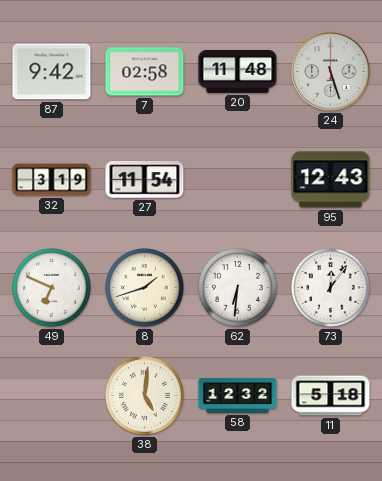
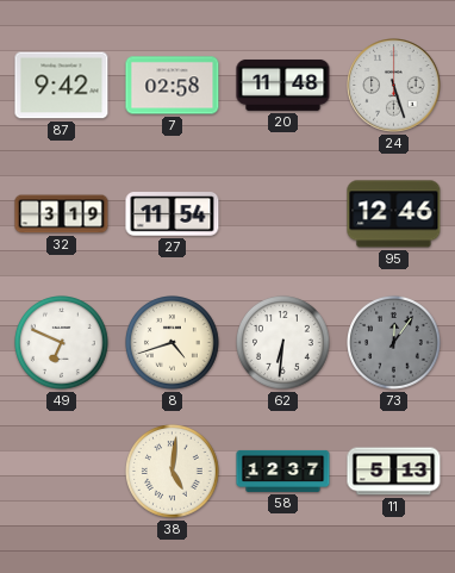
95: 12:43 -> 12:46 (394, 214)
8: 1:42 -> 4:42 (173, 343)
73 dial: white -> grey (394, 343)
58: 12:32 -> 12:37 (283, 471)
11: 5:18 -> 5:13 (394, 472)
